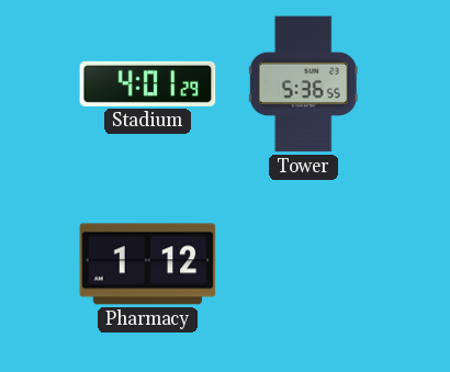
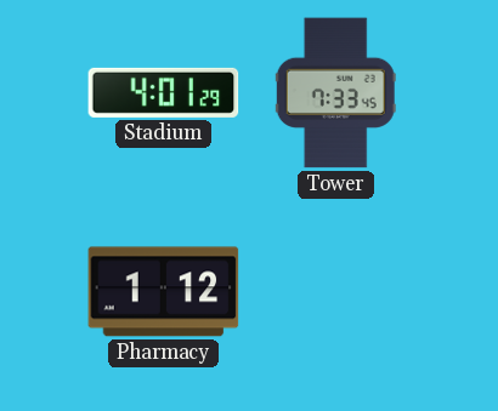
Tower: 5:36 -> 7:33 (335, 93)
